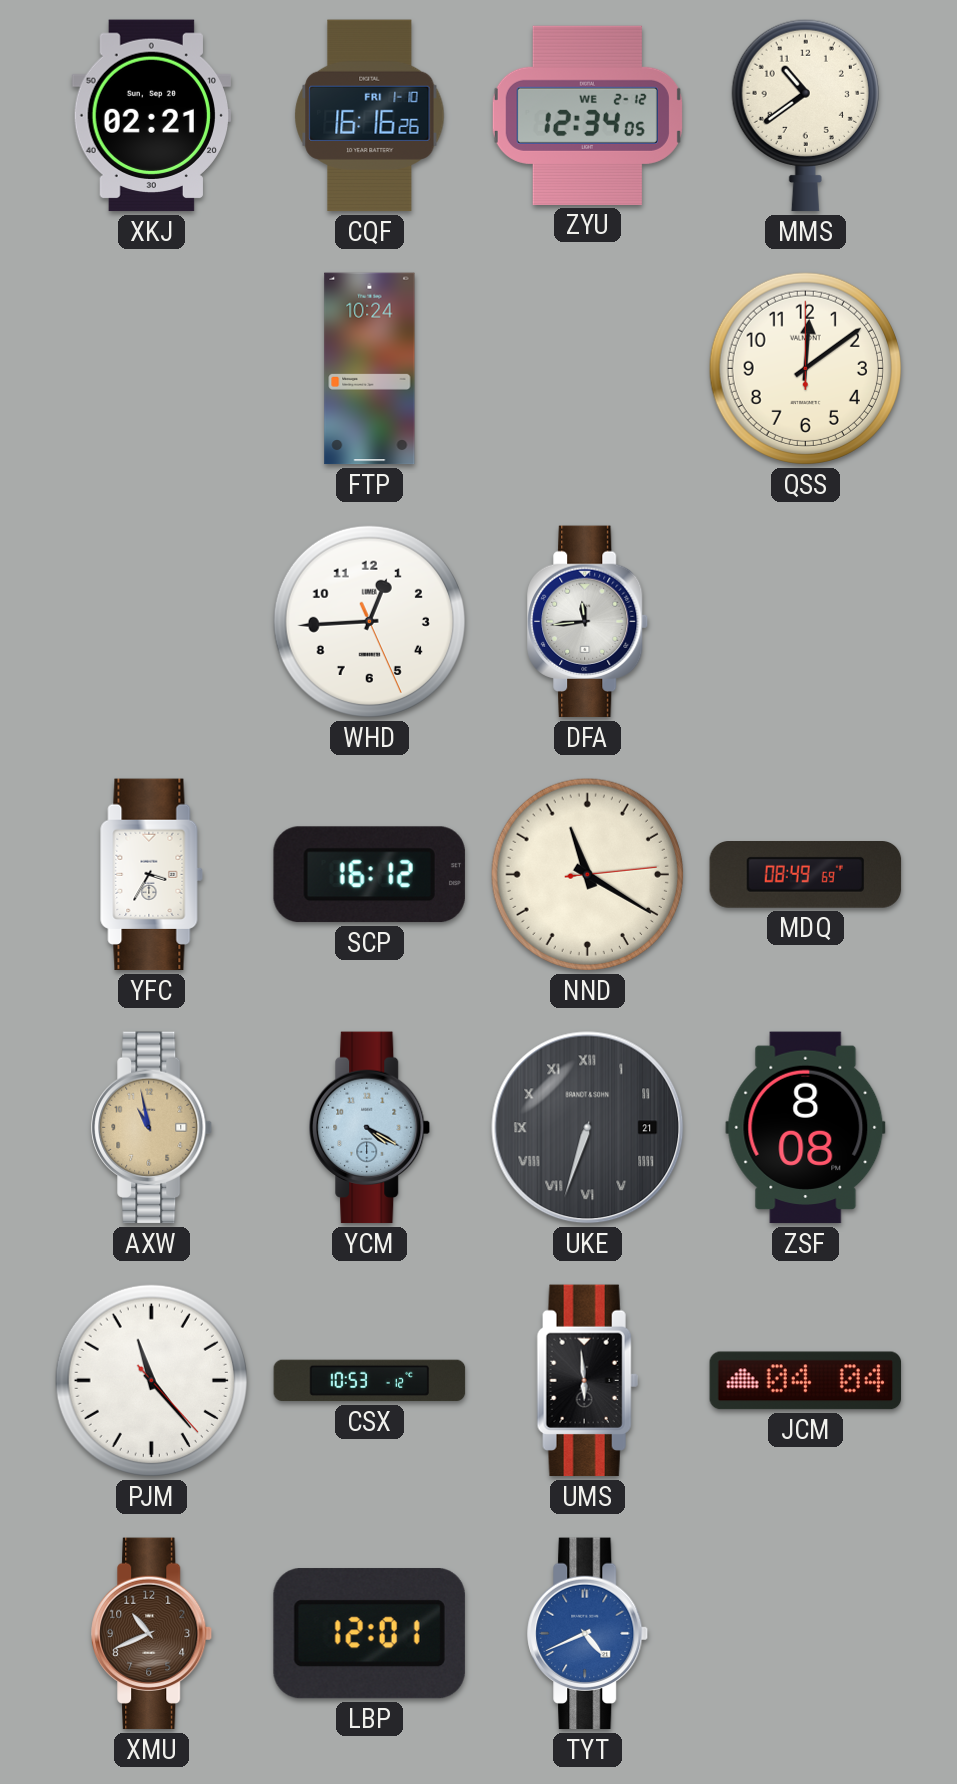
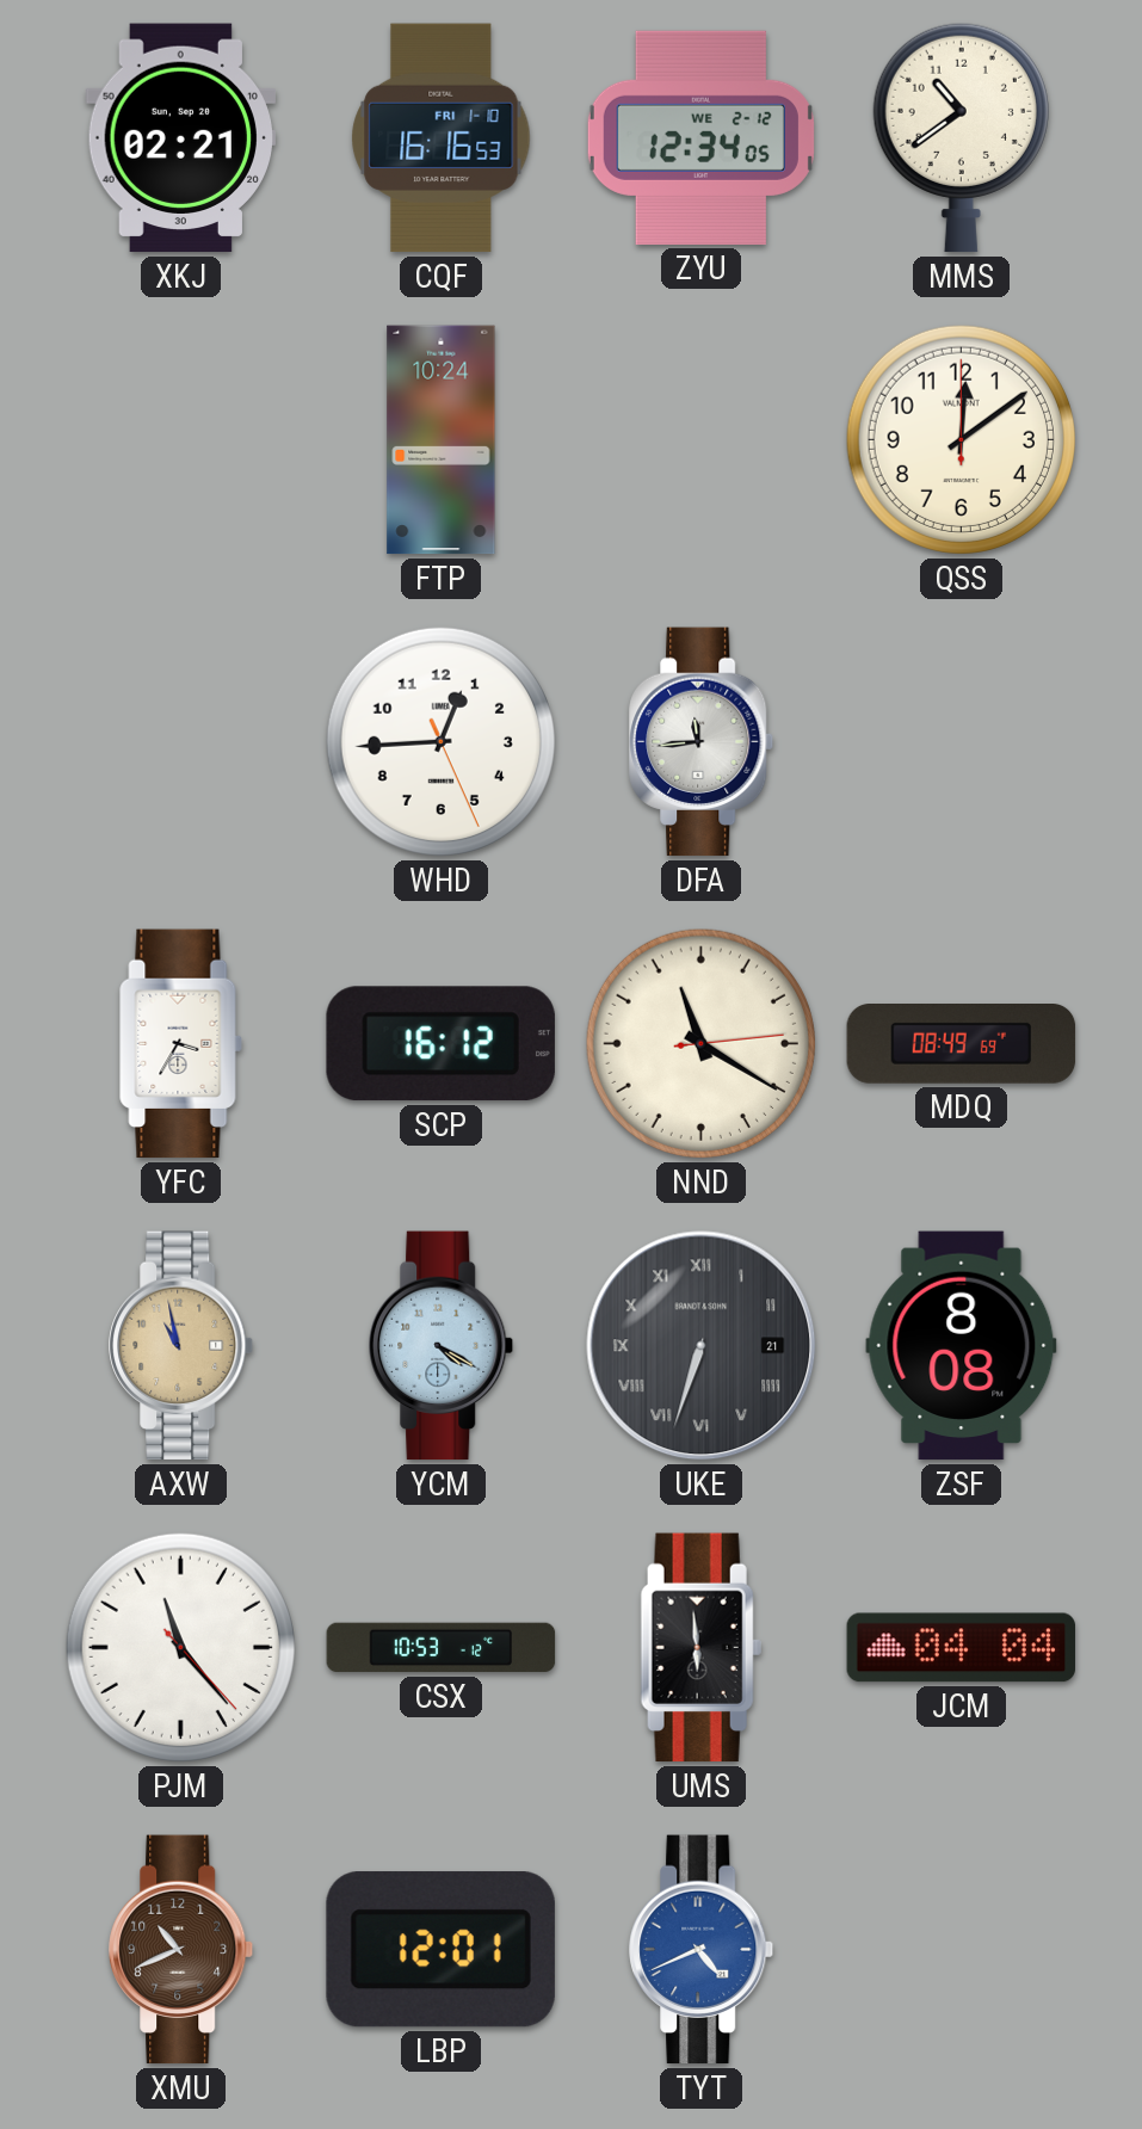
CQF: 16:16:26 -> 16:16:53 (442, 138)
